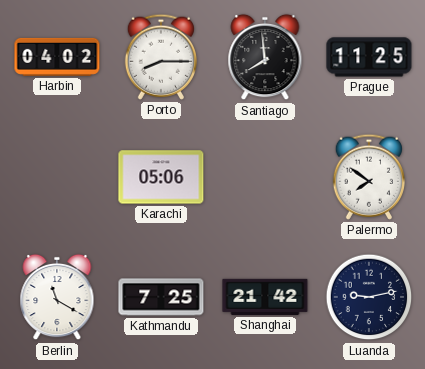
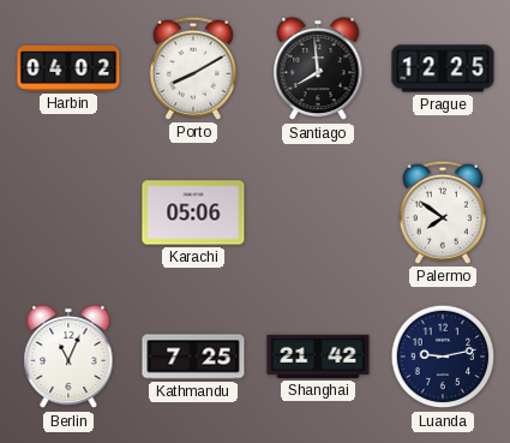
Porto: 8:15 -> 8:10 (192, 68)
Prague: 11:25 -> 12:25 (443, 68)
Berlin: 11:20 -> 11:04 (68, 357)
